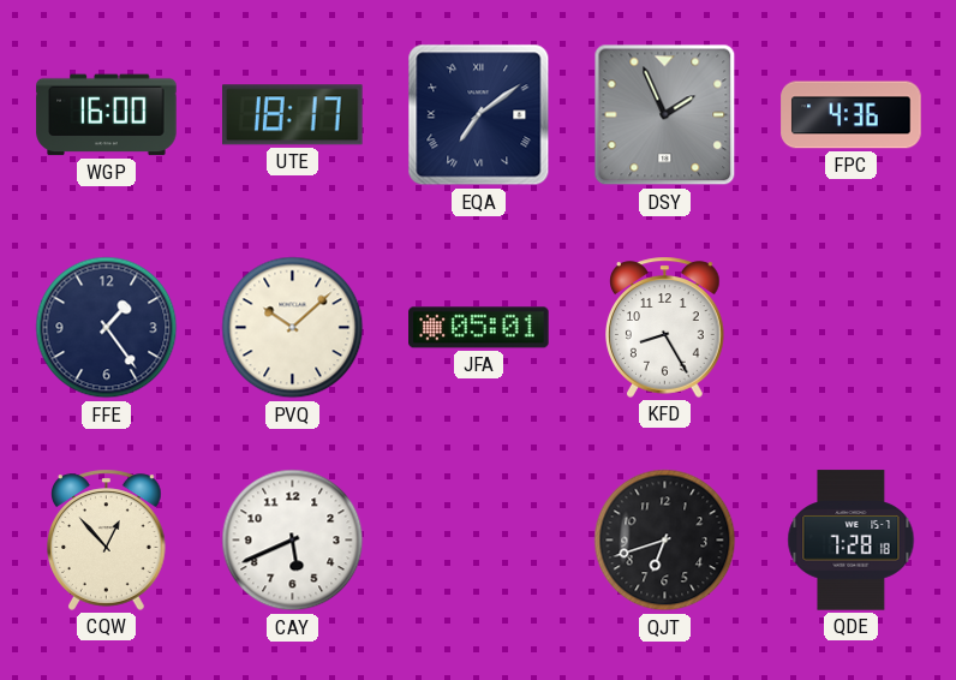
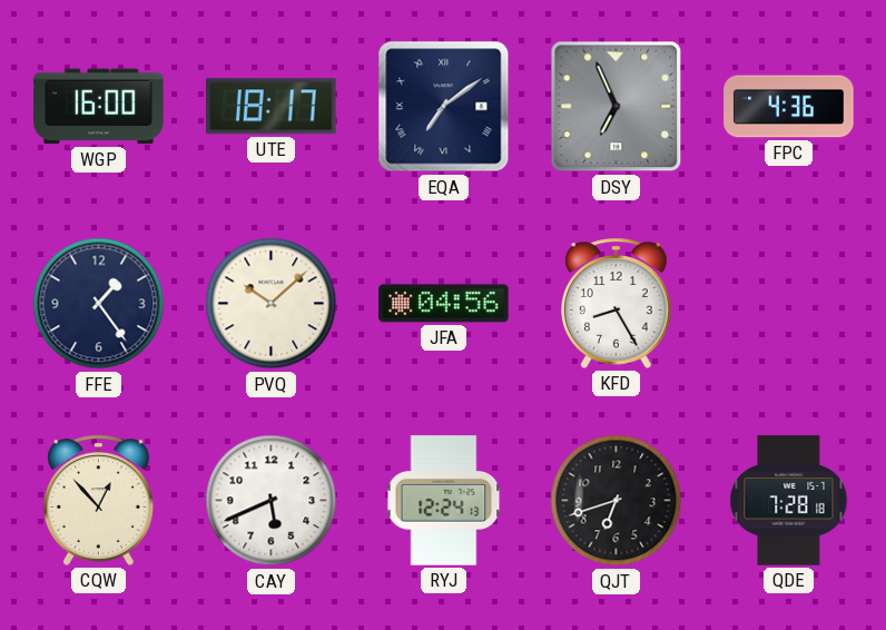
DSY: 1:56 -> 6:56 (617, 107)
JFA: 05:01 -> 04:56 (444, 304)
RYJ: none -> 12:24 (444, 501)
